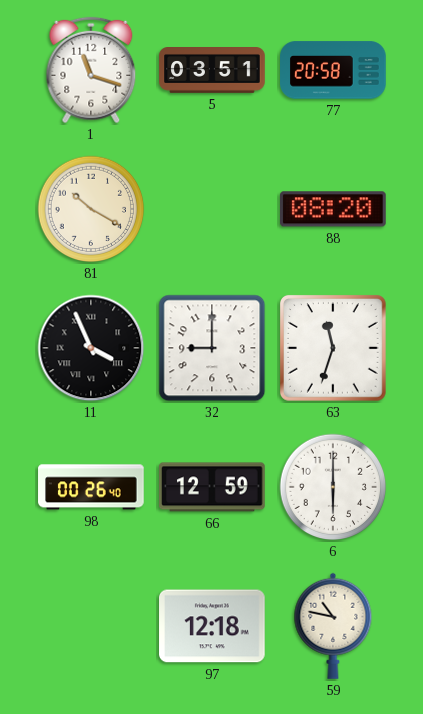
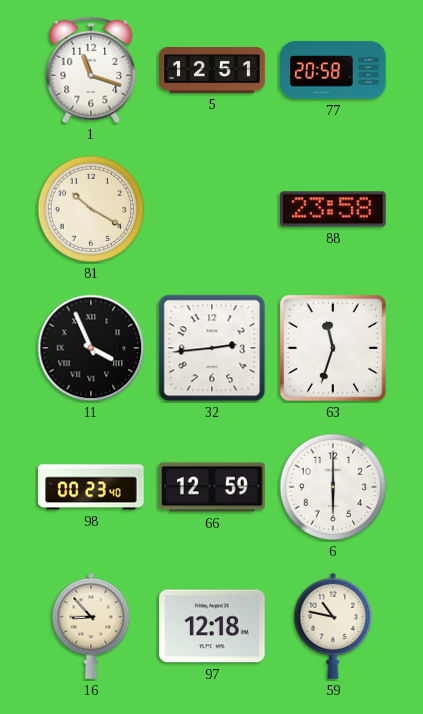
5: 03:51 -> 12:51 (212, 71)
88: 08:20 -> 23:58 (334, 209)
32: 9:00 -> 2:44 (212, 348)
98: 00:26 -> 00:23 (91, 487)
16: none -> 8:53 (91, 626)
